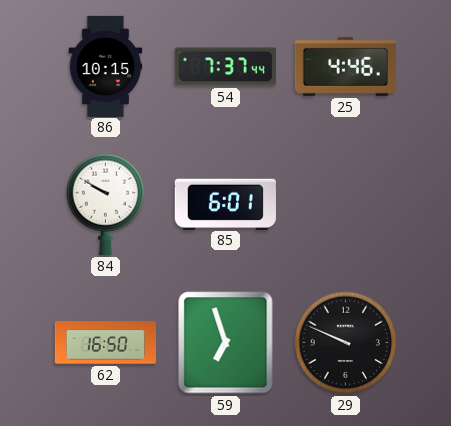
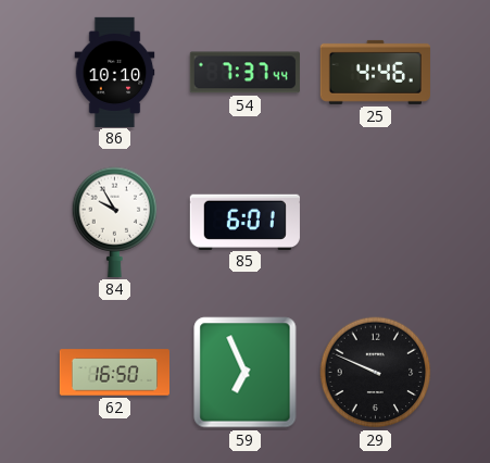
86: 10:15 -> 10:10 (115, 72)
84: 9:50 -> 9:55 (115, 222)
59: 6:57 -> 6:56 (246, 373)
